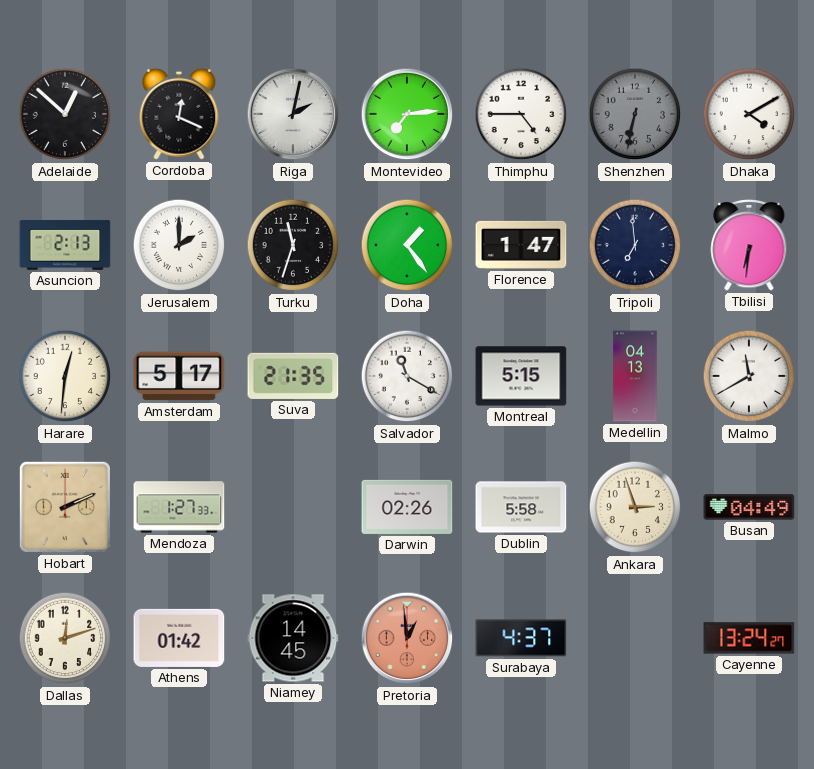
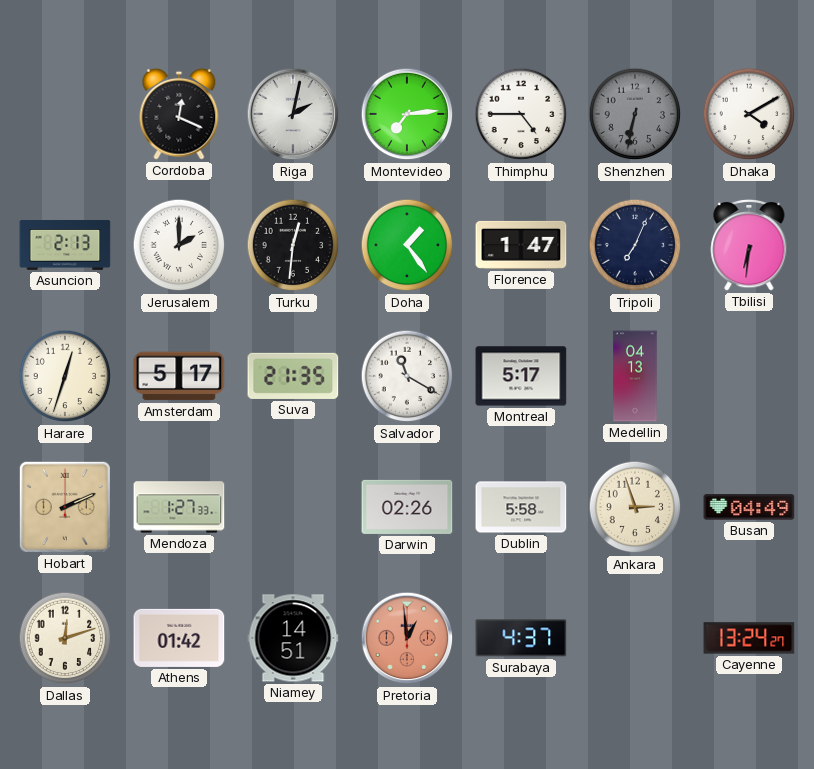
Adelaide: 12:52 -> none (65, 114)
Turku: 11:33 -> 12:31 (293, 245)
Tripoli: 6:59 -> 7:04 (635, 245)
Harare: 12:31 -> 12:33 (65, 376)
Montreal: 5:15 -> 5:17 (521, 376)
Malmo: 11:40 -> none (749, 376)
Niamey: 14:45 -> 14:51 (293, 638)
